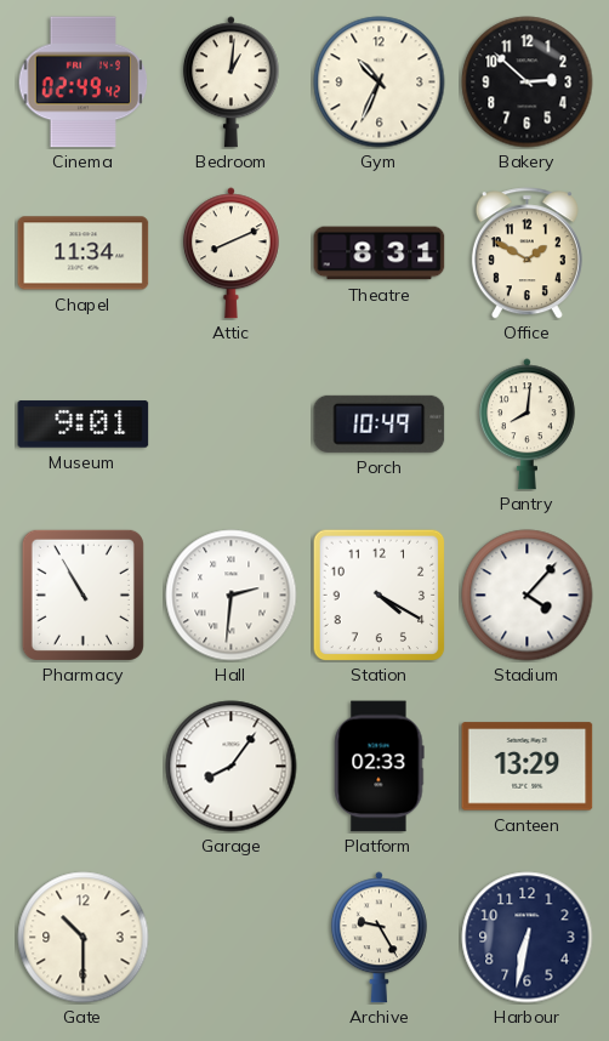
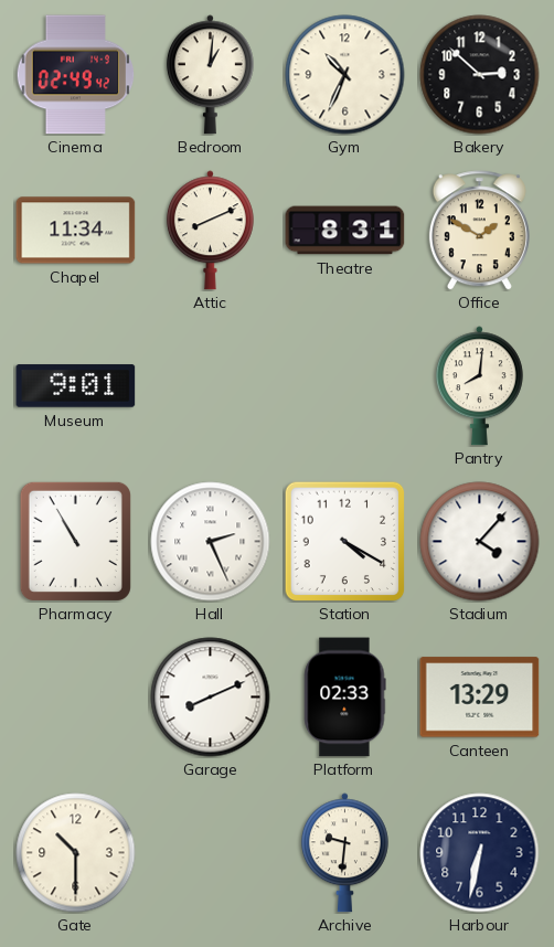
Porch: 10:49 -> none (380, 423)
Hall: 2:31 -> 2:26 (211, 542)
Garage: 8:06 -> 8:11 (211, 698)
Archive: 9:25 -> 9:31 (344, 853)
